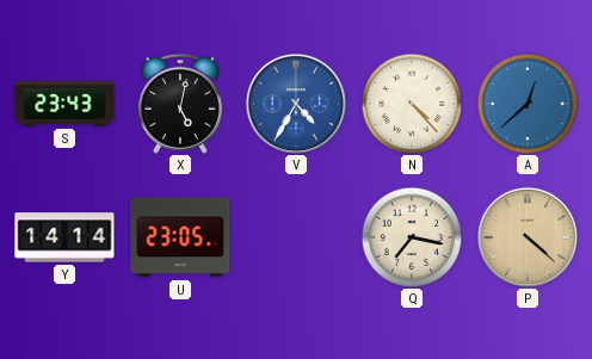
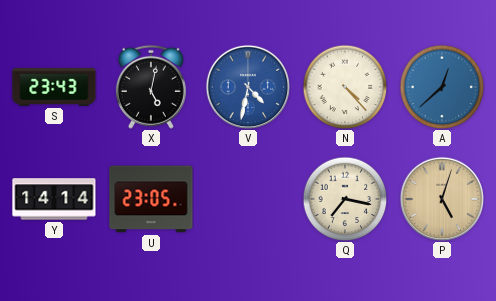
V: 4:35 -> 4:32 (247, 86)
P: 4:22 -> 5:03 (441, 198)
